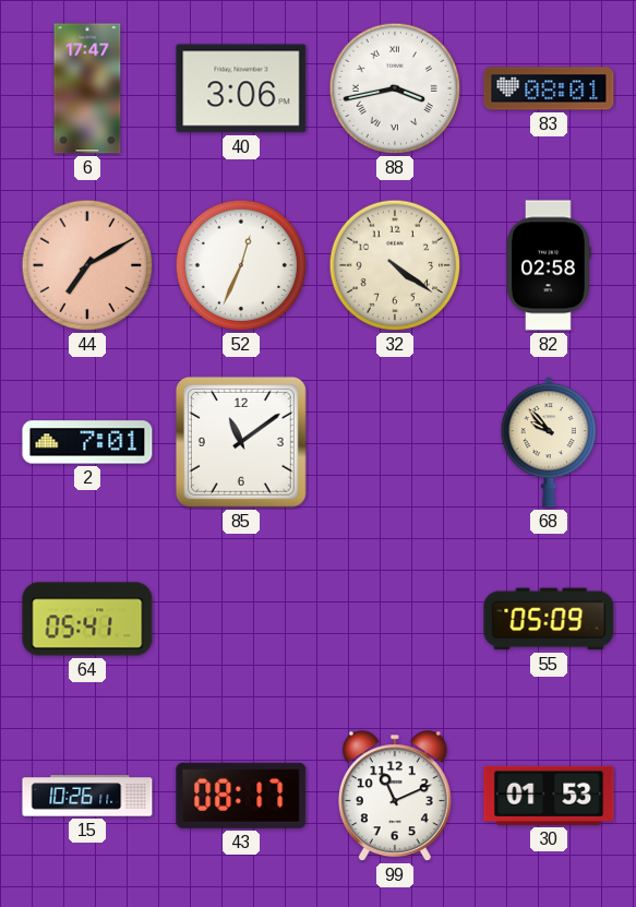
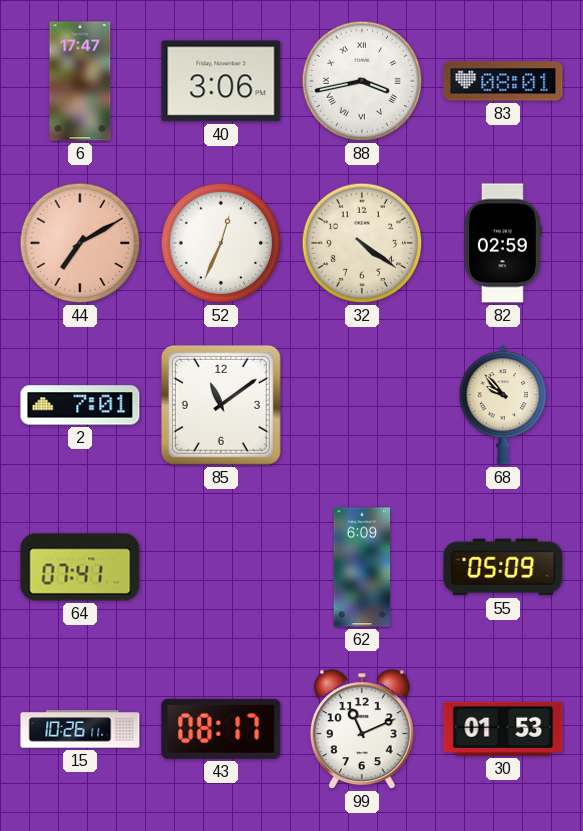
82: 02:58 -> 02:59 (504, 243)
64: 05:41 -> 07:41 (80, 567)
62: none -> 6:09 (362, 567)
